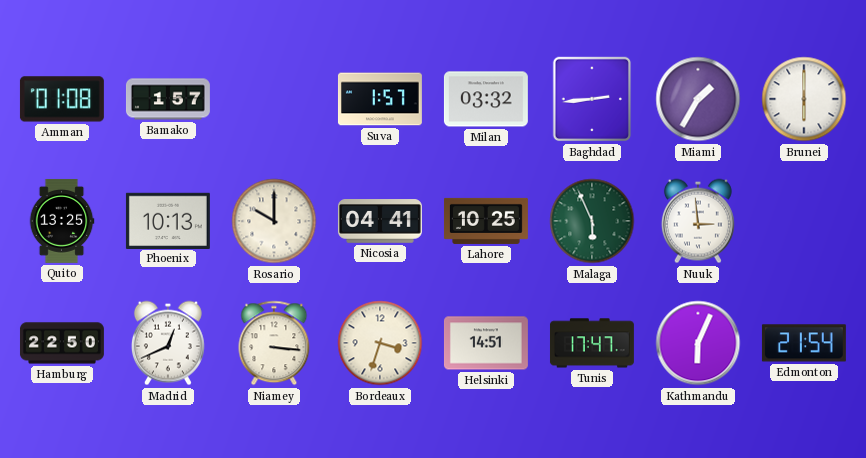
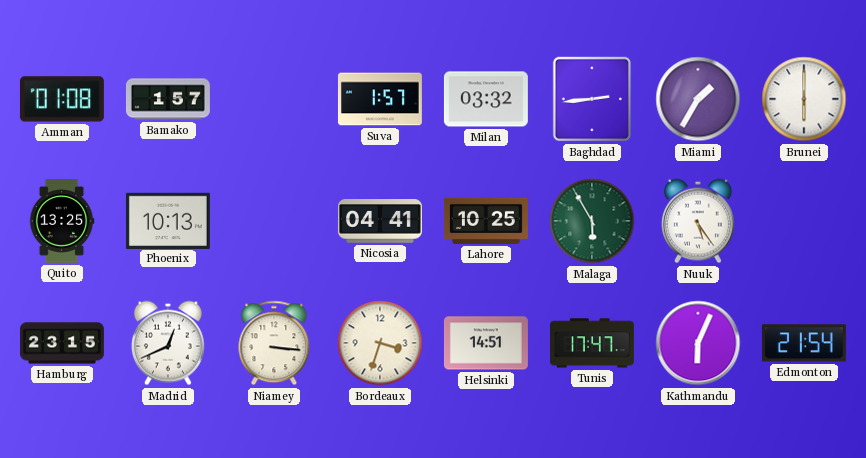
Rosario: 10:00 -> none (274, 221)
Malaga: 5:56 -> 5:55 (592, 221)
Nuuk: 2:59 -> 5:24 (698, 221)
Hamburg: 22:50 -> 23:15 (62, 343)
